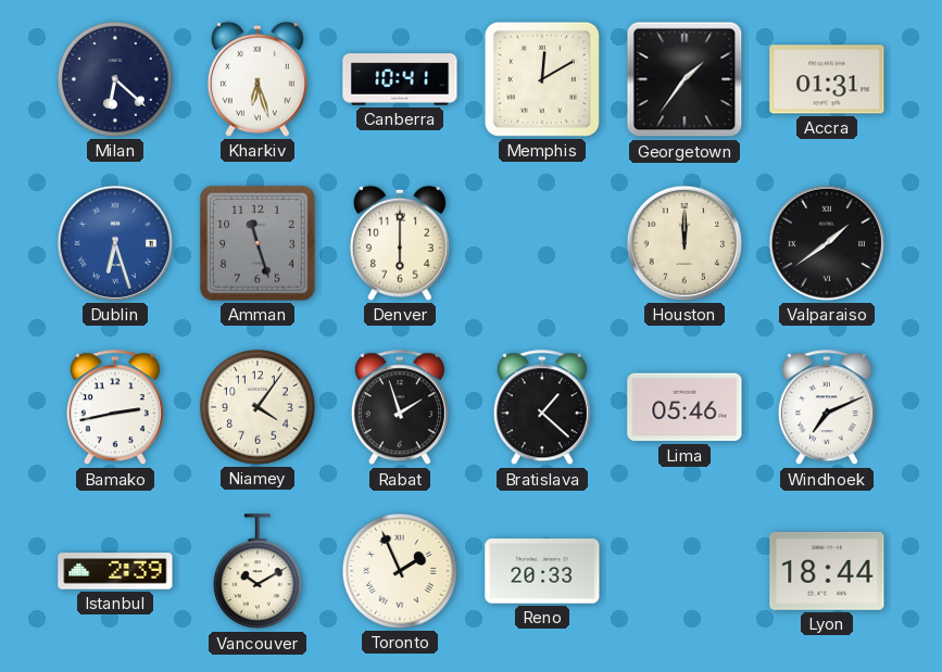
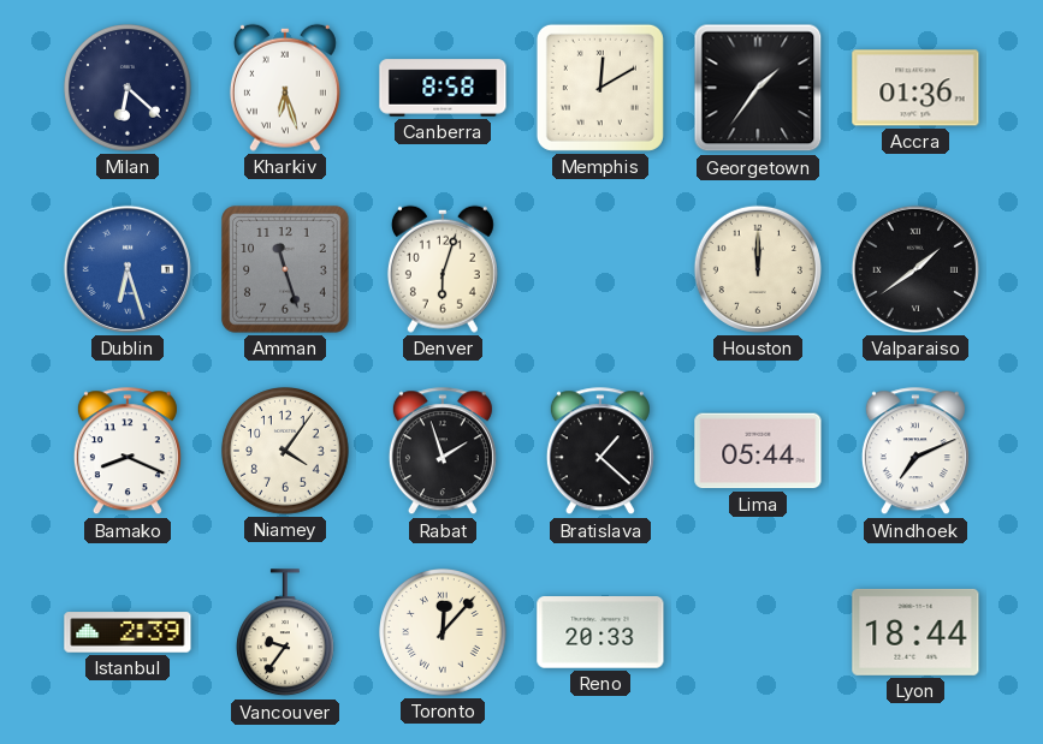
Canberra: 10:41 -> 8:58 (443, 88)
Accra: 01:31 -> 01:36 (915, 88)
Denver: 6:00 -> 6:03 (443, 269)
Bamako: 2:43 -> 8:19 (128, 452)
Lima: 05:46 -> 05:44 (758, 451)
Vancouver: 10:10 -> 9:36 (285, 633)
Toronto: 1:56 -> 12:07 (444, 633)
